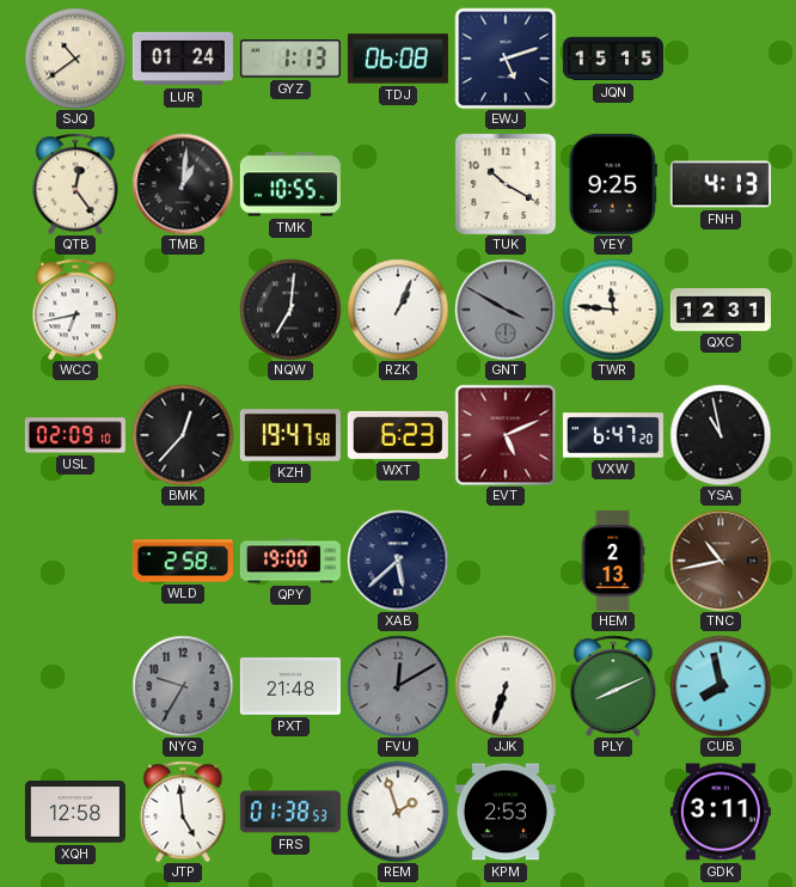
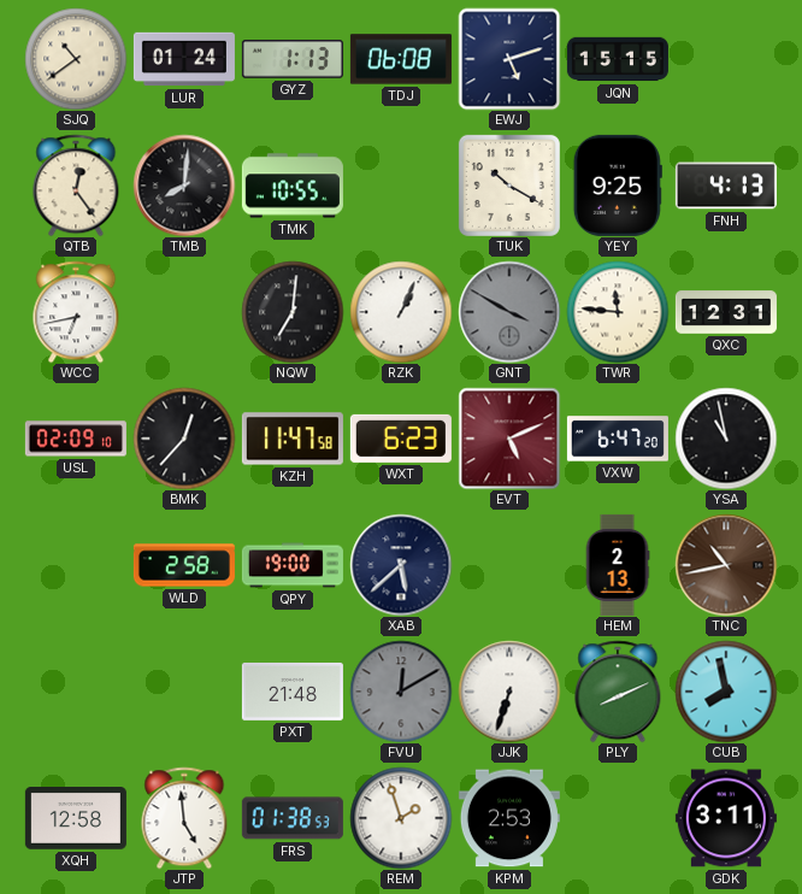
TMB: 1:01 -> 8:01 (184, 186)
KZH: 19:47 -> 11:47 (293, 439)
NYG: 9:35 -> none (183, 686)
